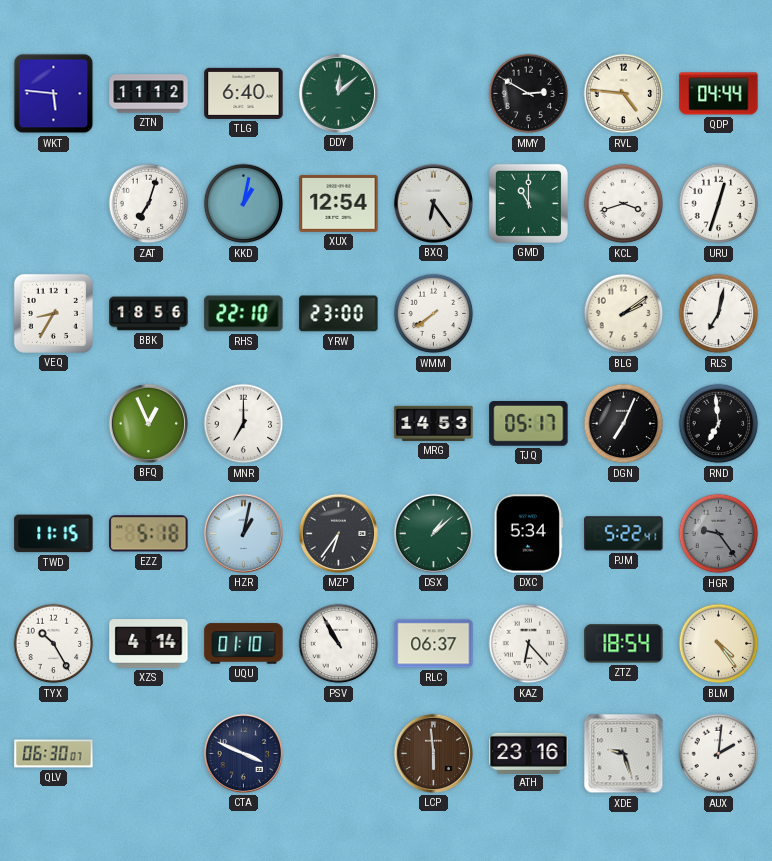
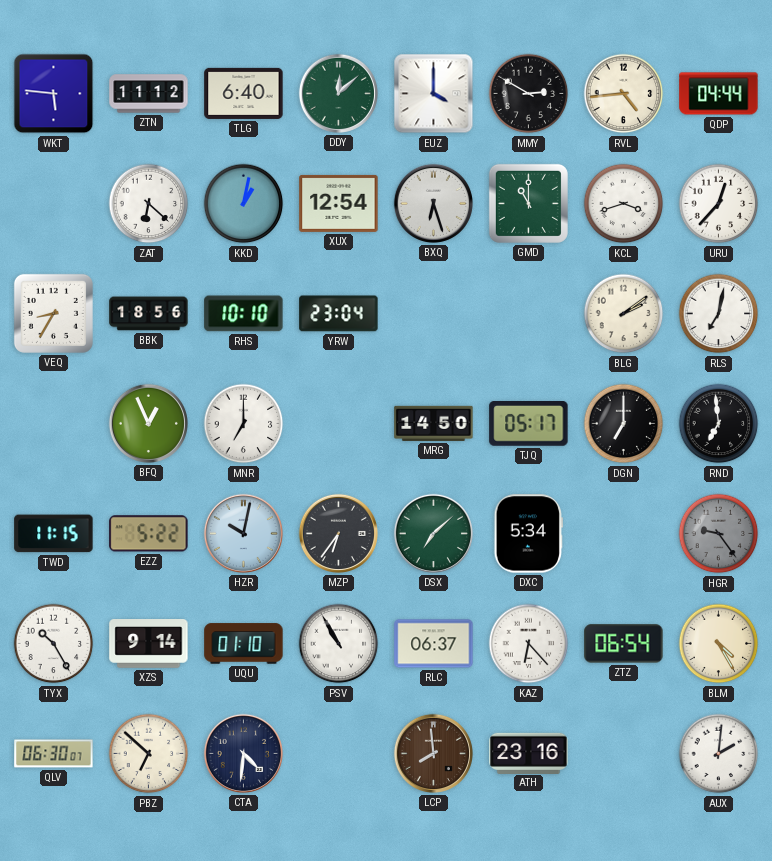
EUZ: none -> 4:00 (434, 94)
RVL: 4:46 -> 4:44 (624, 94)
ZAT: 7:03 -> 6:22 (149, 204)
BXQ: 6:24 -> 6:27 (433, 203)
URU: 12:33 -> 12:37 (719, 204)
RHS: 22:10 -> 10:10 (244, 314)
YRW: 23:00 -> 23:04 (339, 314)
WMM: 7:39 -> none (434, 314)
MRG: 14:53 -> 14:50 (434, 423)
DGN: 7:04 -> 7:00 (624, 424)
EZZ: 5:18 -> 5:22 (149, 534)
HZR: 1:02 -> 10:02 (243, 533)
DSX: 1:08 -> 7:08 (433, 533)
PJM: 5:22 -> none (624, 534)
XZS: 4:14 -> 9:14 (149, 644)
ZTZ: 18:54 -> 06:54 (624, 644)
BLM: 4:24 -> 4:25 (719, 644)
PBZ: none -> 6:52 (149, 754)
CTA: 3:49 -> 4:31 (243, 753)
LCP: 5:59 -> 7:59 (433, 753)
XDE: 9:27 -> none (624, 754)
